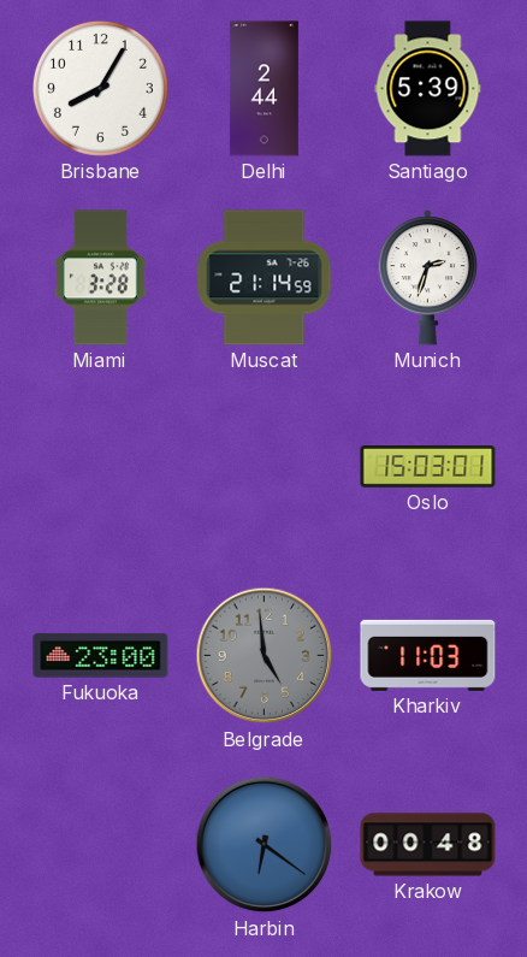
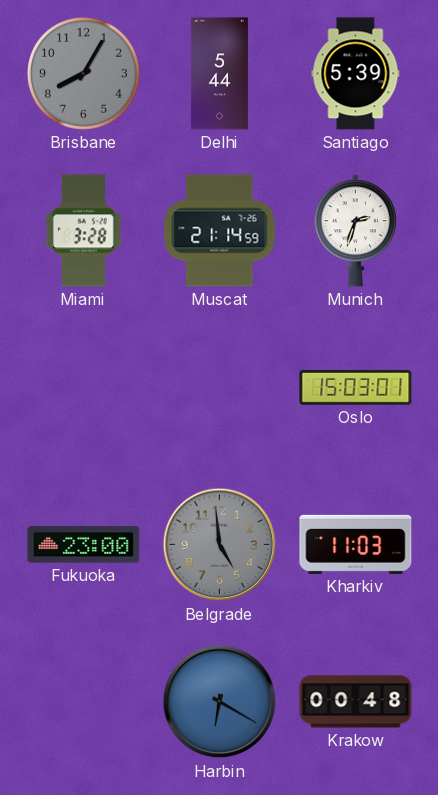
Brisbane dial: white -> grey (83, 73)
Delhi: 2:44 -> 5:44 (219, 74)
Harbin: 6:21 -> 6:20 (220, 702)
